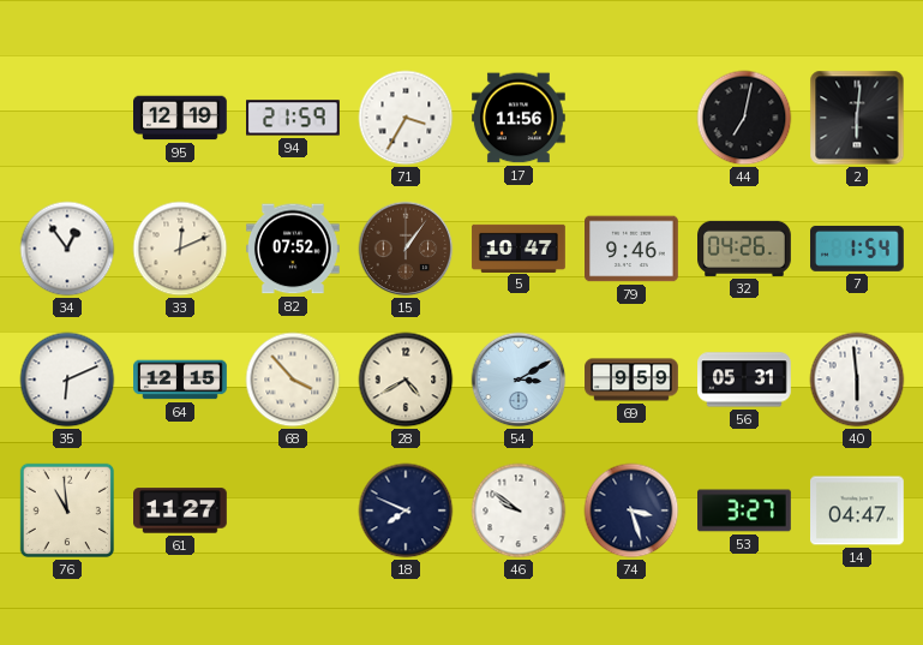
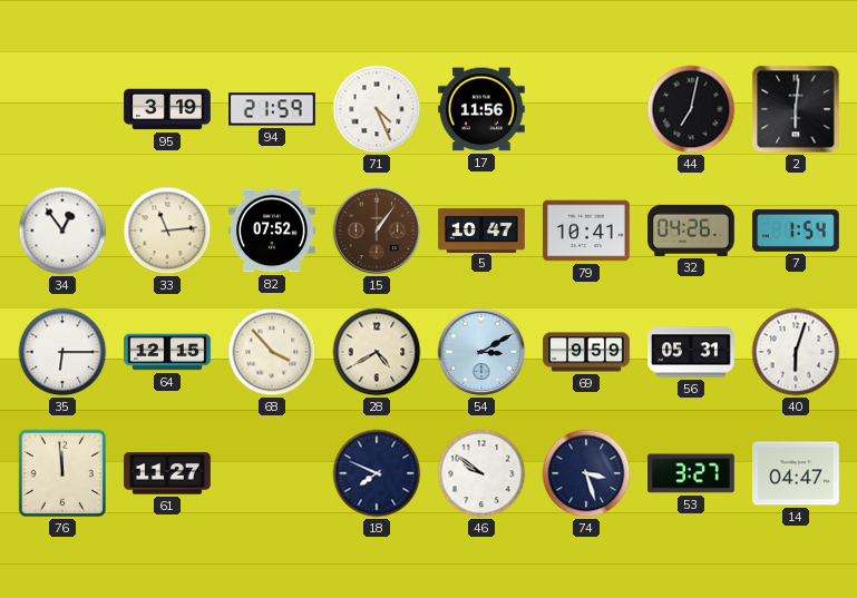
95: 12:19 -> 3:19 (168, 109)
71: 3:35 -> 4:26 (377, 109)
33: 12:11 -> 11:14 (167, 231)
79: 9:46 -> 10:41 (587, 231)
35: 6:11 -> 6:15 (62, 352)
40: 5:59 -> 6:03 (796, 352)
76: 10:59 -> 11:59 (62, 473)
